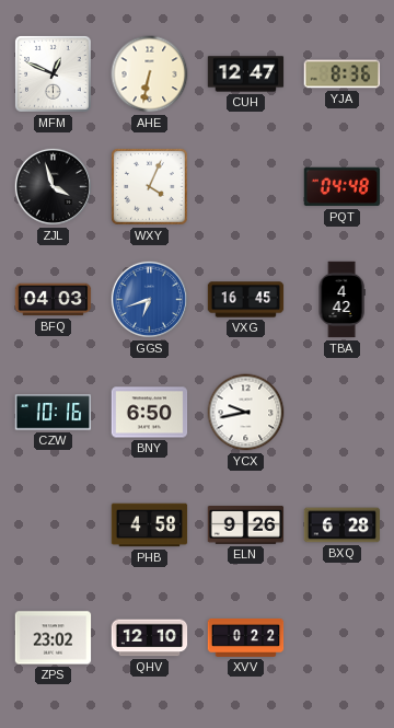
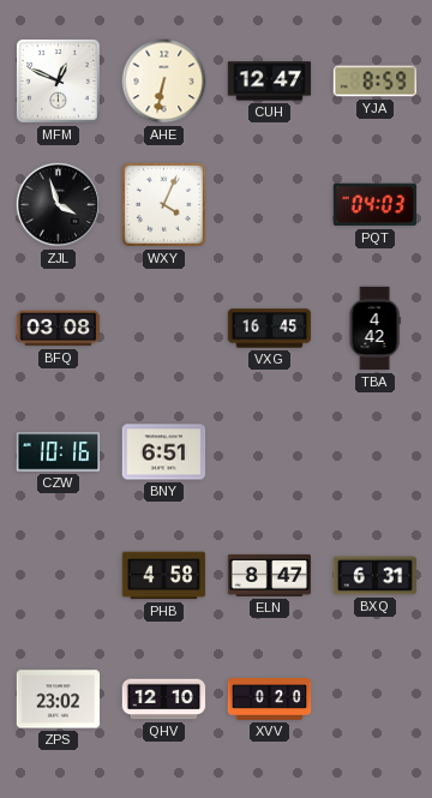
YJA: 8:36 -> 8:59 (376, 82)
PQT: 04:48 -> 04:03 (376, 205)
BFQ: 04:03 -> 03:08 (59, 329)
GGS: 6:42 -> none (149, 299)
BNY: 6:50 -> 6:51 (164, 452)
YCX: 9:43 -> none (246, 413)
ELN: 9:26 -> 8:47 (270, 575)
BXQ: 6:28 -> 6:31 (376, 576)
XVV: 0:22 -> 0:20 (270, 698)
